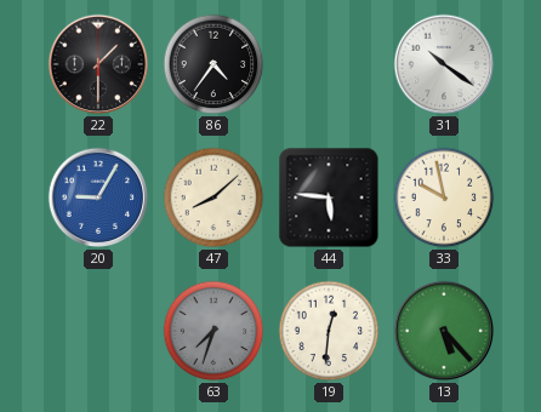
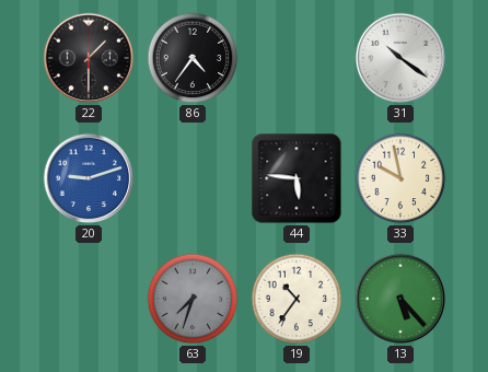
20: 9:05 -> 9:12 (89, 178)
47: 8:08 -> none (213, 198)
19: 12:31 -> 10:36 (297, 299)
